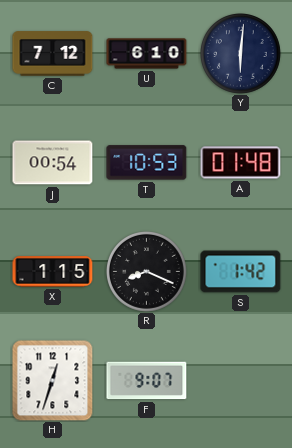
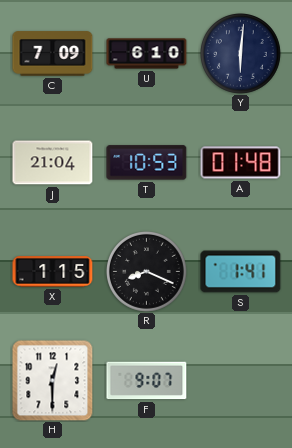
C: 7:12 -> 7:09 (53, 54)
J: 00:54 -> 21:04 (53, 163)
S: 1:42 -> 1:41 (241, 272)
H: 12:33 -> 12:30 (53, 381)
